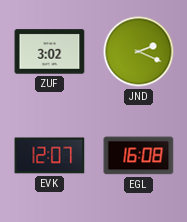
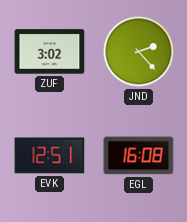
JND: 2:19 -> 2:23 (139, 52)
EVK: 12:07 -> 12:51 (50, 156)
